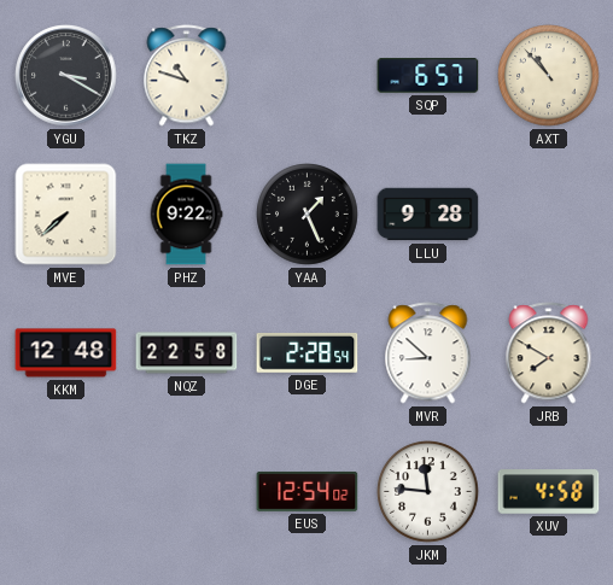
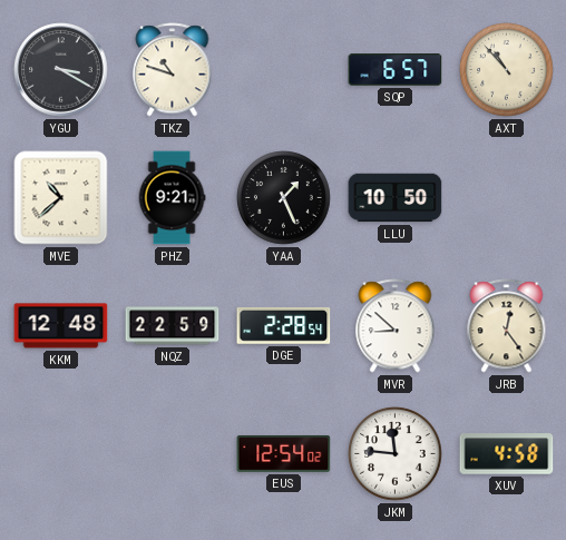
MVE: 7:38 -> 10:38 (61, 198)
PHZ: 9:22 -> 9:21 (172, 198)
LLU: 9:28 -> 10:50 (396, 198)
NQZ: 22:58 -> 22:59 (173, 326)
JRB: 7:50 -> 12:24 (507, 326)
